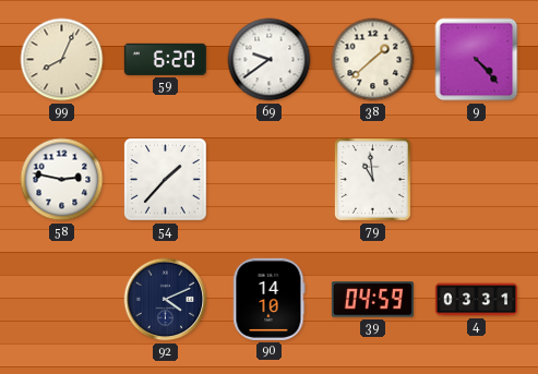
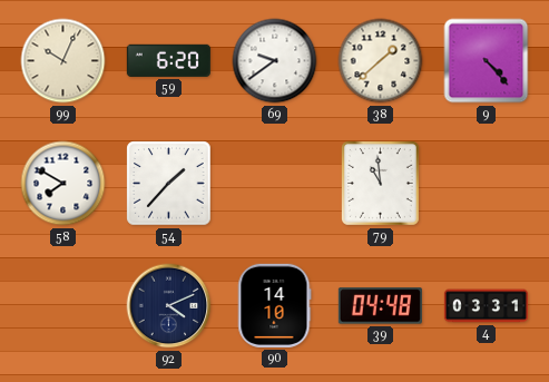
99: 8:04 -> 10:04 (63, 61)
58: 2:47 -> 7:50 (63, 184)
39: 04:59 -> 04:48 (380, 306)
